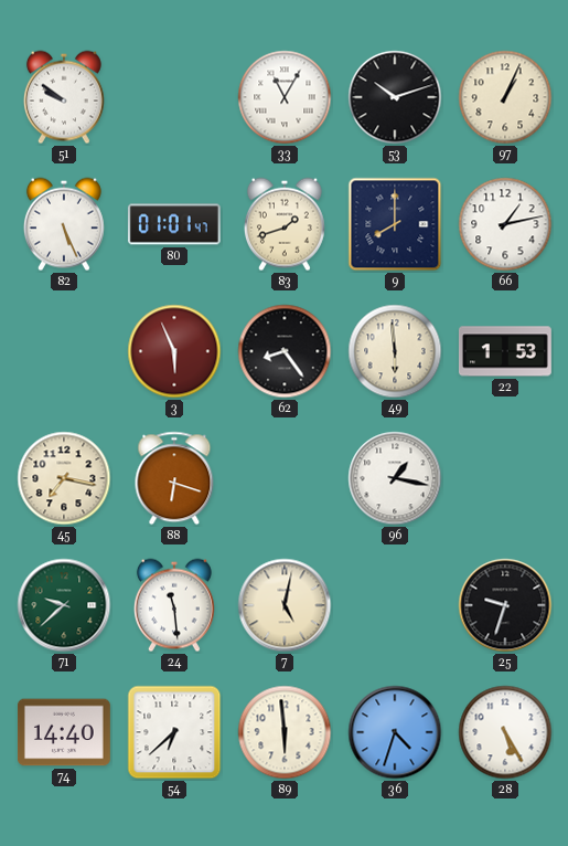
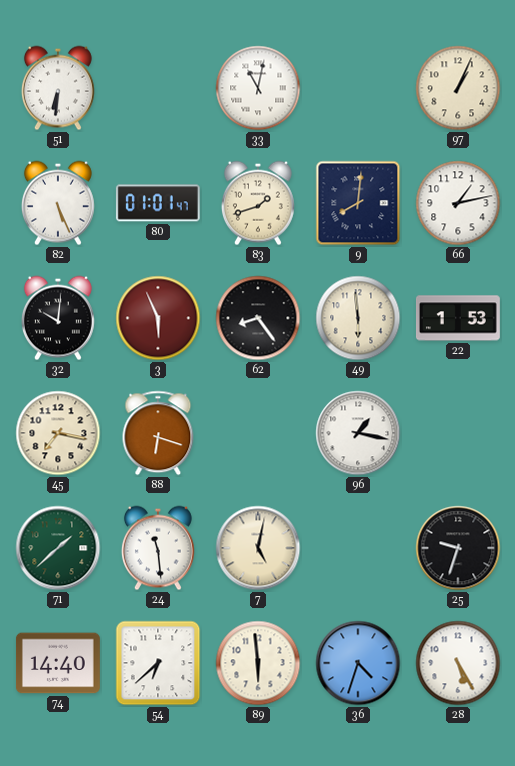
51: 9:51 -> 6:31 (58, 88)
33: 11:05 -> 11:02 (258, 88)
53: 10:12 -> none (395, 97)
9: 8:00 -> 8:01 (358, 203)
32: none -> 10:01 (58, 318)
71: 9:38 -> 1:38 (58, 548)
